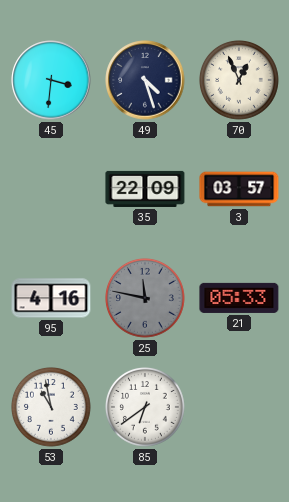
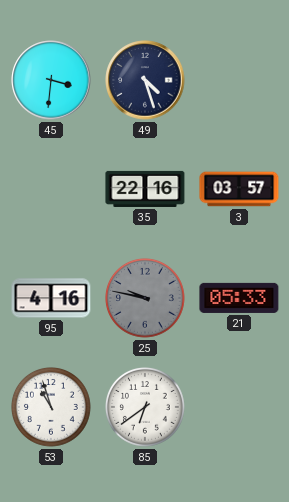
70: 12:56 -> none (240, 81)
35: 22:09 -> 22:16 (145, 189)
25: 11:47 -> 9:47 (146, 299)
53: 10:58 -> 10:57 (52, 408)
